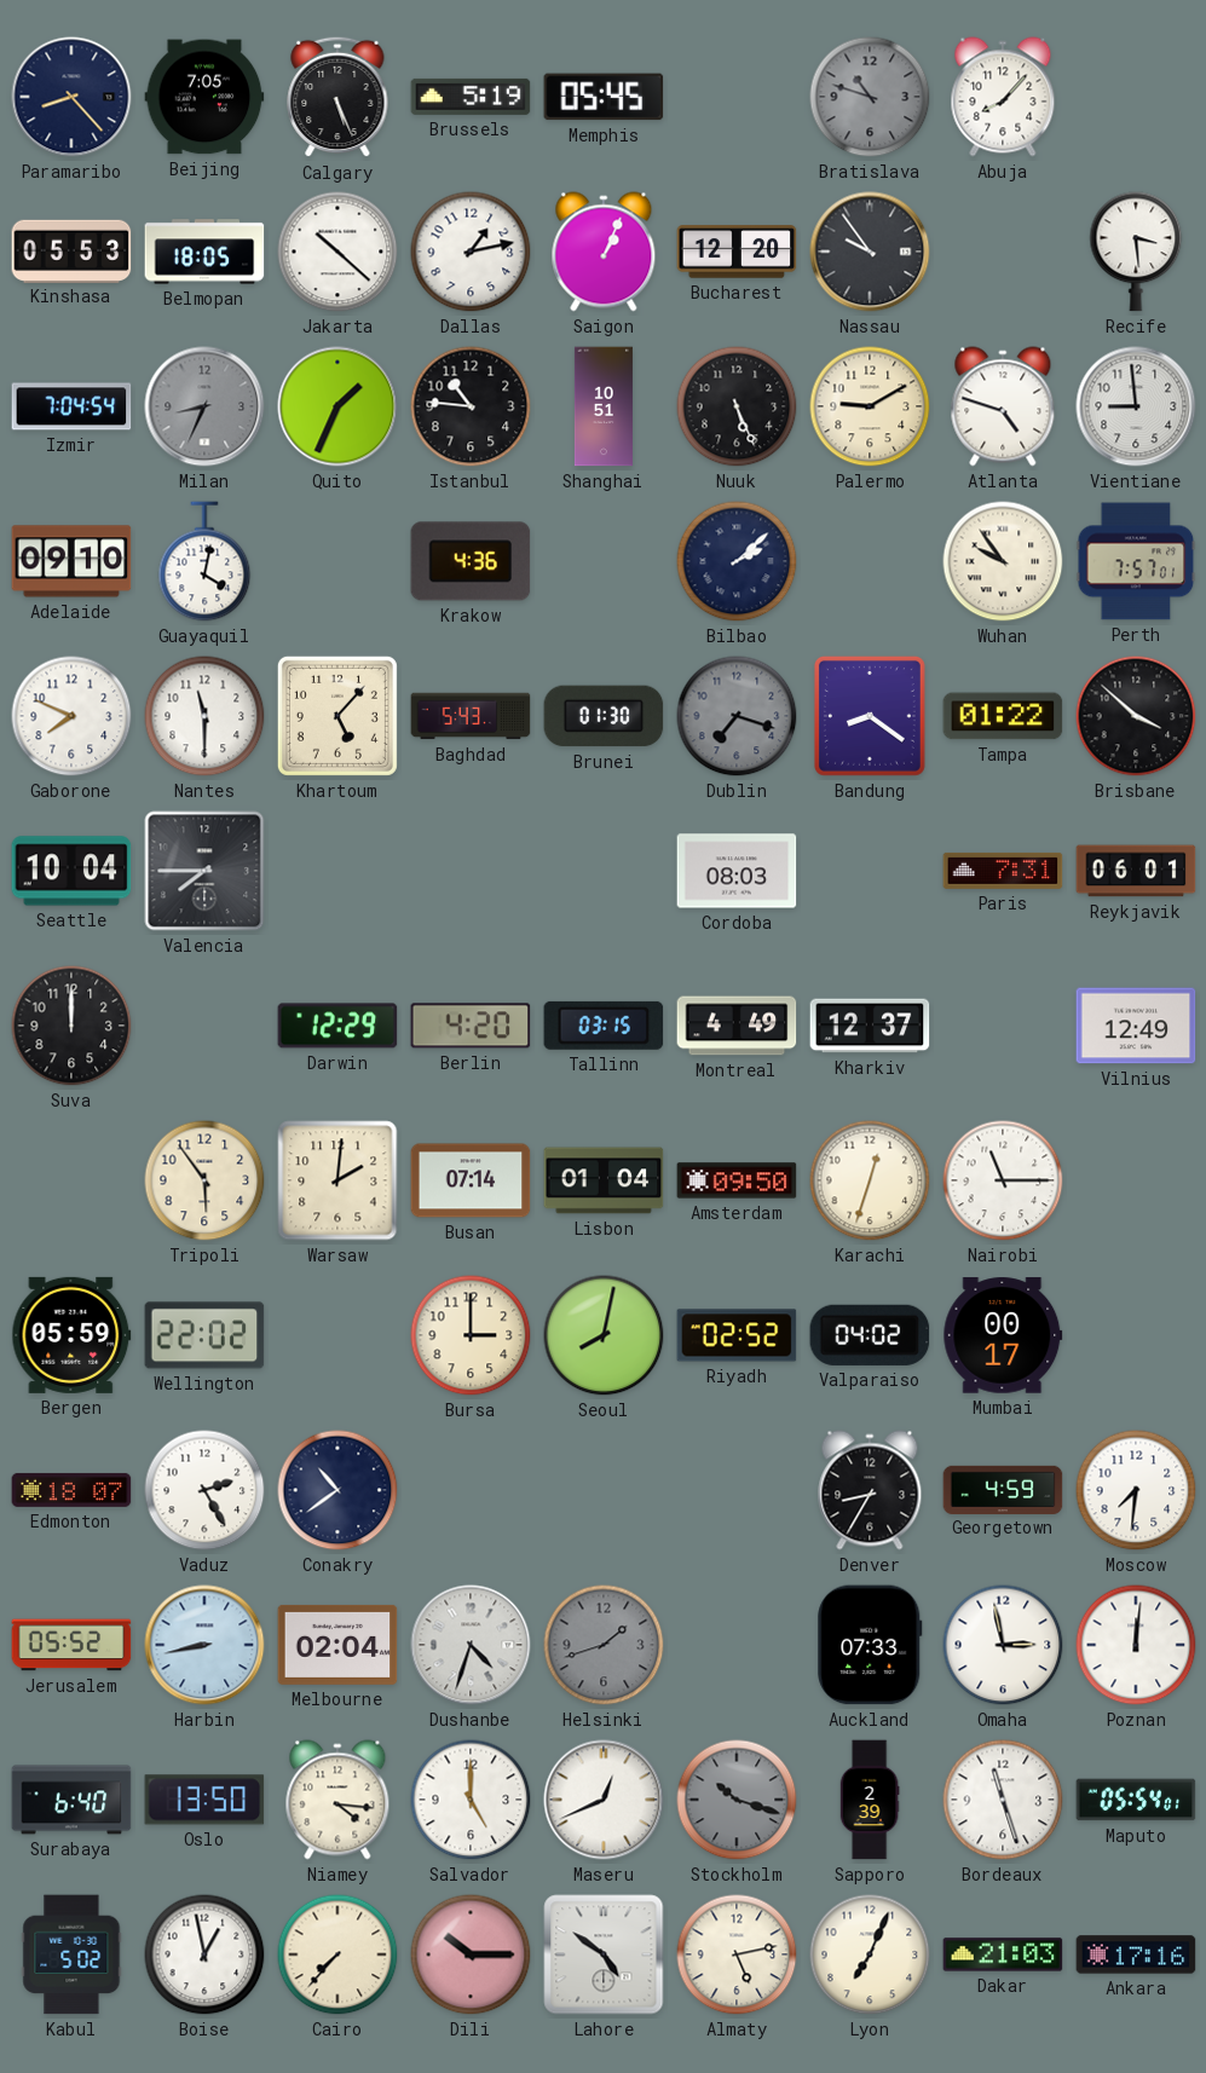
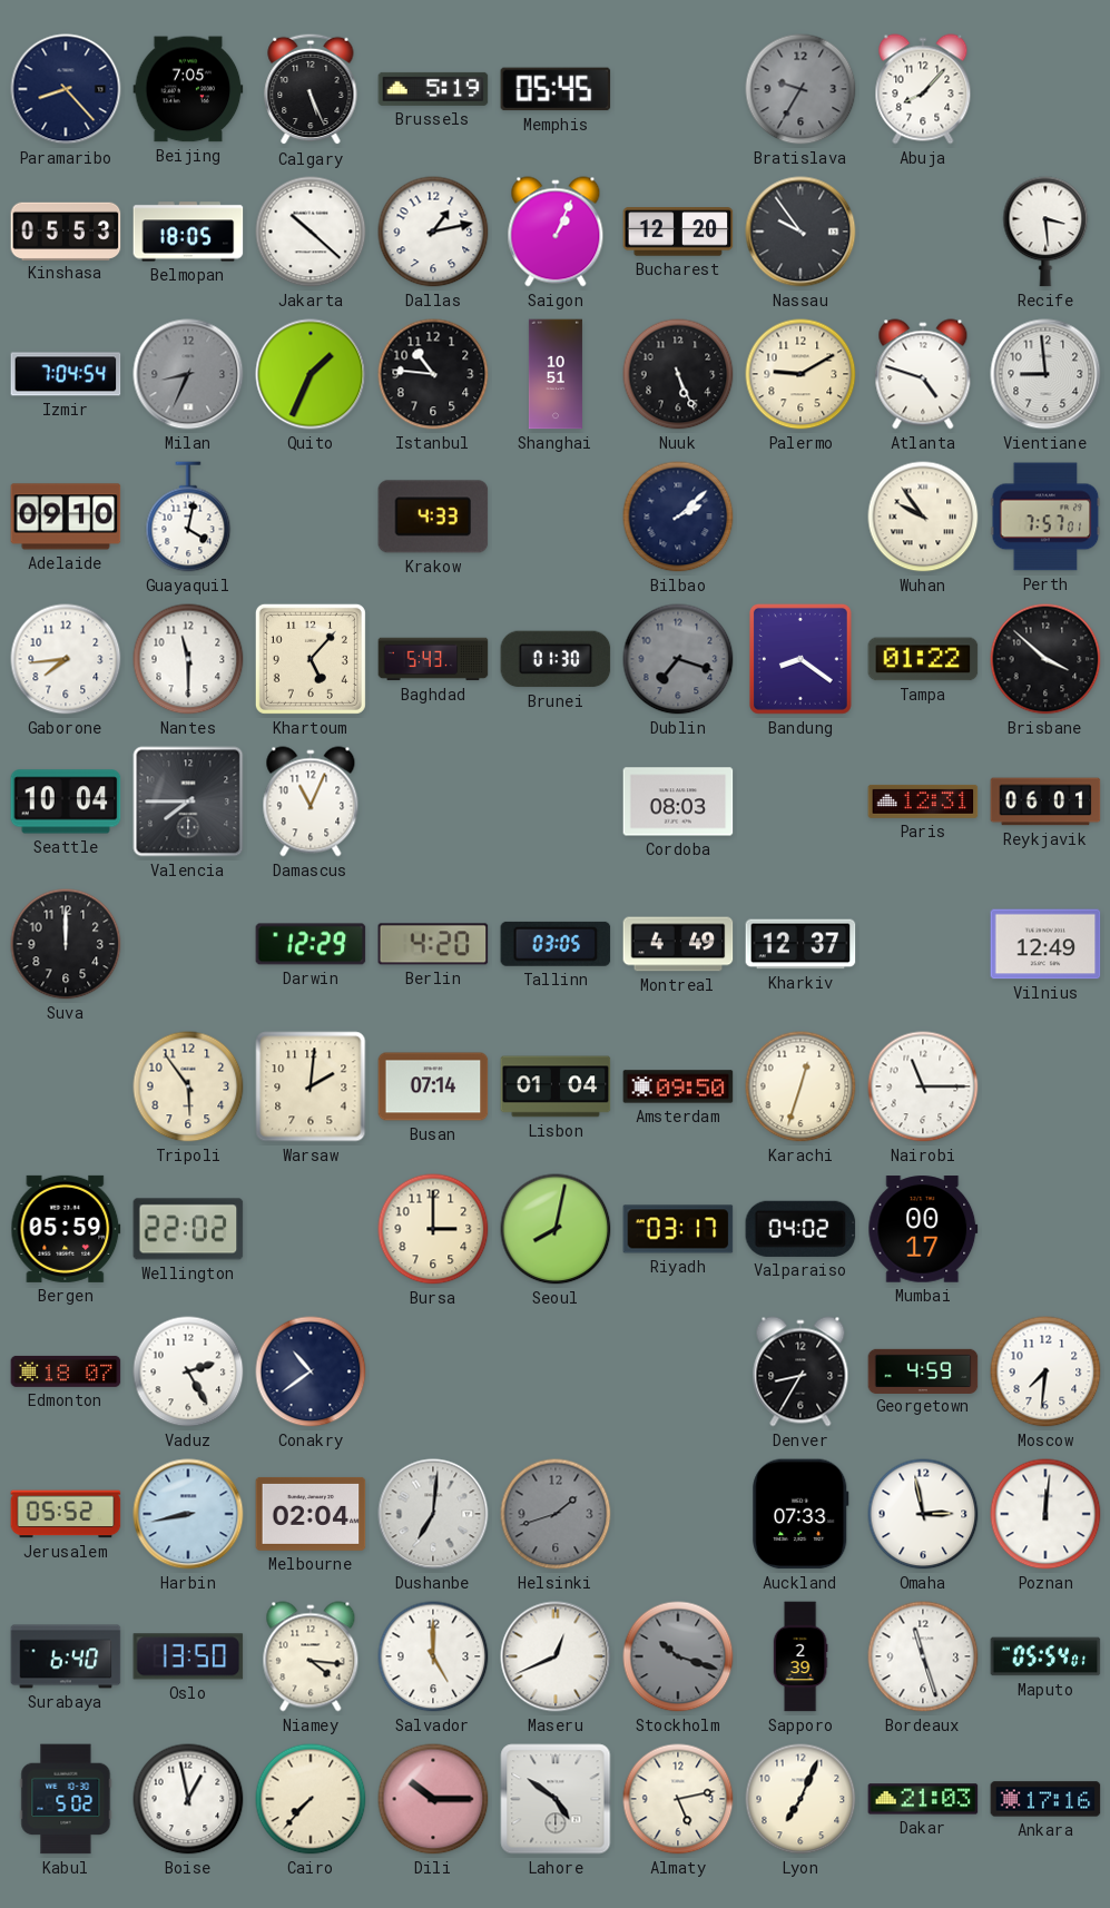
Bratislava: 10:48 -> 9:35 (800, 89)
Krakow: 4:36 -> 4:33 (433, 517)
Gaborone: 7:49 -> 7:44 (66, 659)
Damascus: none -> 11:04 (311, 801)
Paris: 7:31 -> 12:31 (923, 801)
Tallinn: 03:15 -> 03:05 (556, 944)
Riyadh: 02:52 -> 03:17 (678, 1229)
Dushanbe: 4:33 -> 7:01 (433, 1514)
